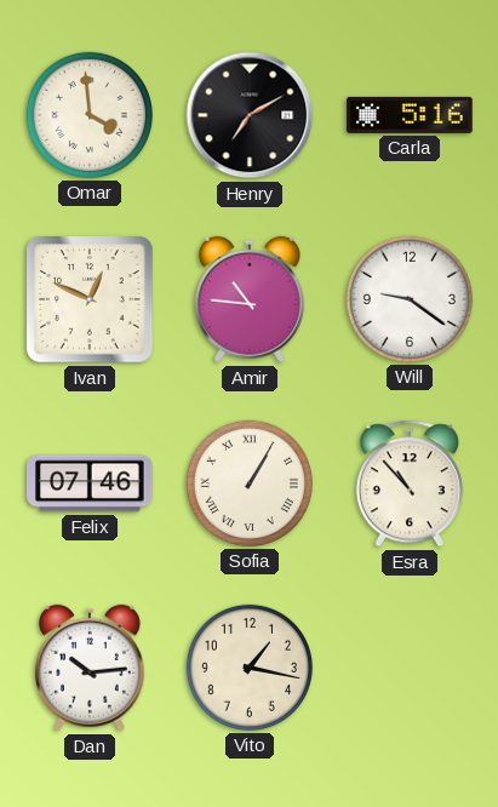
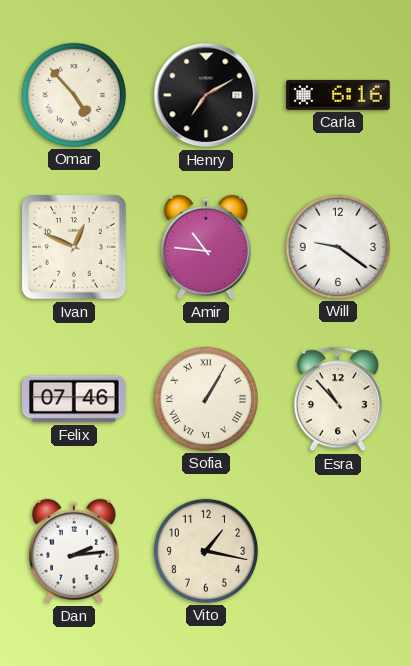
Omar: 3:59 -> 4:53 (74, 95)
Carla: 5:16 -> 6:16 (338, 95)
Dan: 10:14 -> 2:14 (74, 551)
